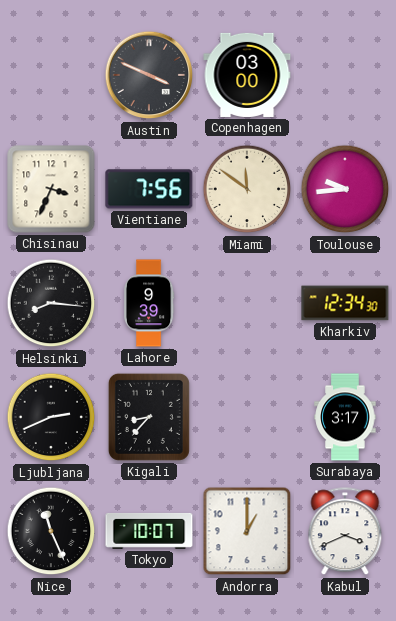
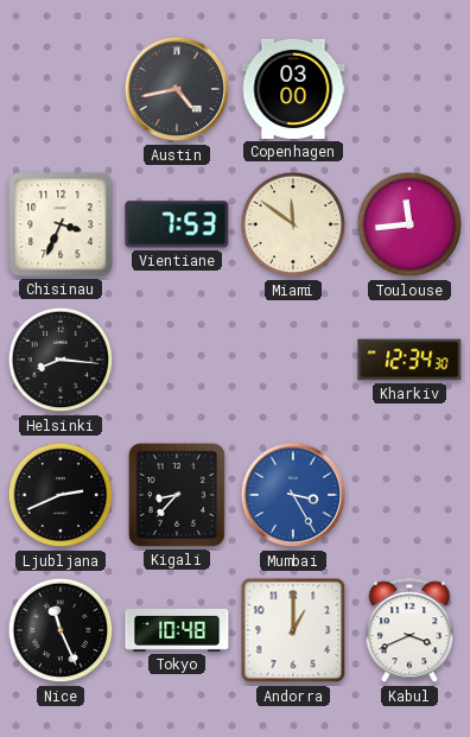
Austin: 3:49 -> 4:43 (177, 89)
Vientiane: 7:56 -> 7:53 (177, 224)
Toulouse: 9:44 -> 11:44 (409, 224)
Lahore: 9:39 -> none (149, 303)
Mumbai: none -> 3:25 (293, 495)
Surabaya: 3:17 -> none (345, 417)
Tokyo: 10:07 -> 10:48 (177, 630)
